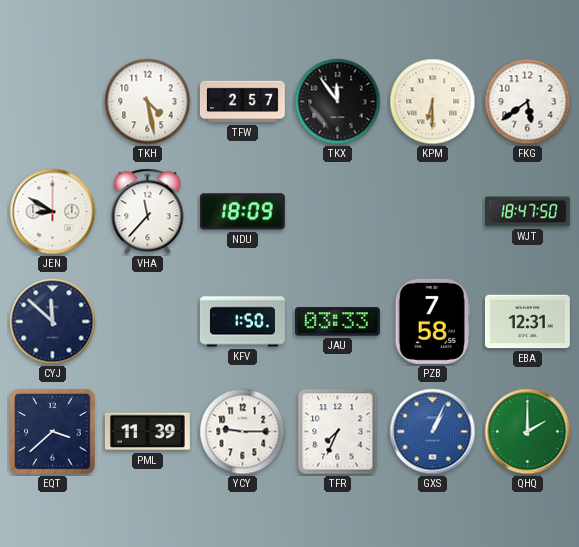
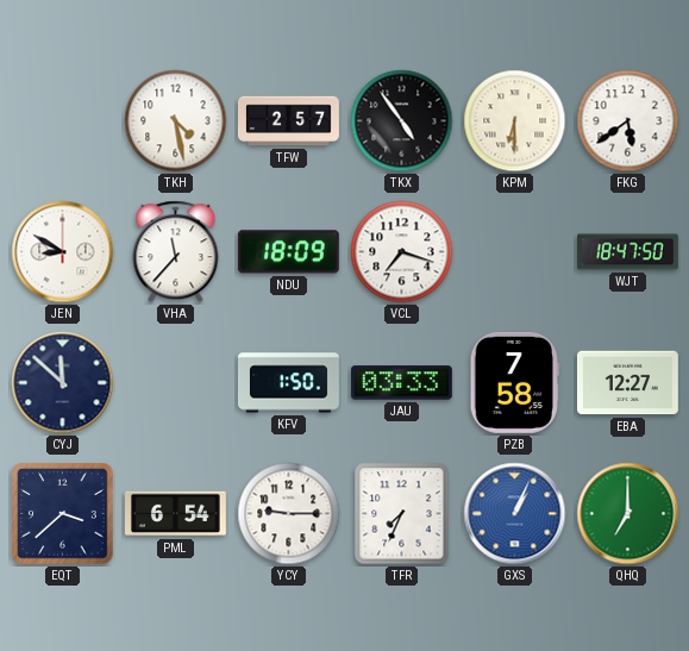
TKX: 11:54 -> 4:54 (402, 121)
VCL: none -> 7:18 (402, 252)
EBA: 12:31 -> 12:27 (627, 383)
PML: 11:39 -> 6:54 (175, 514)
QHQ: 2:00 -> 7:00 (628, 514)
